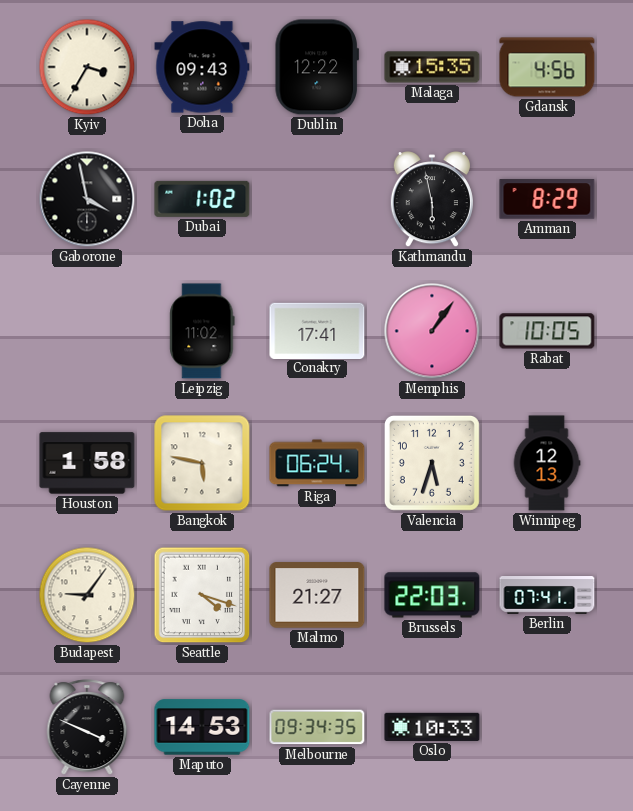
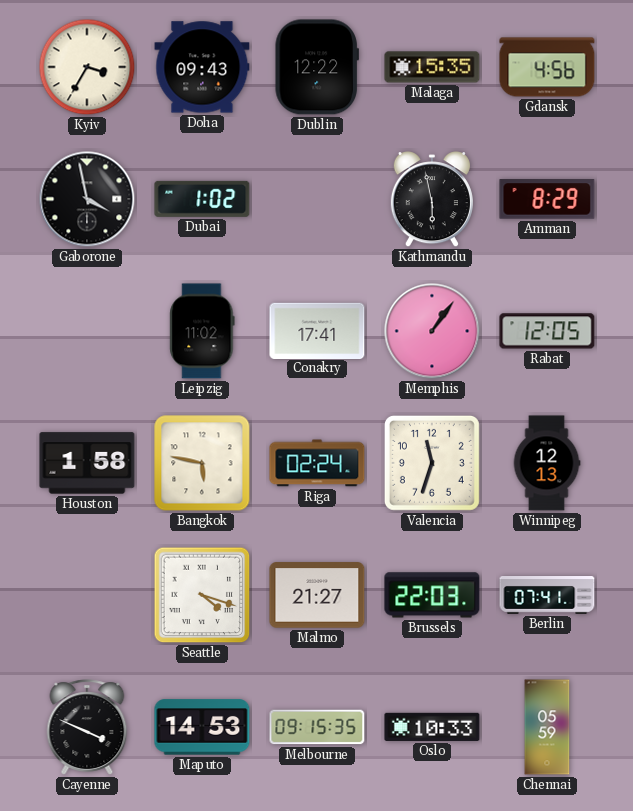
Rabat: 10:05 -> 12:05 (547, 331)
Riga: 06:24 -> 02:24 (317, 463)
Valencia: 5:33 -> 11:33 (432, 463)
Budapest: 9:06 -> none (87, 595)
Melbourne: 09:34 -> 09:15 (317, 727)
Chennai: none -> 05:59 (547, 727)
